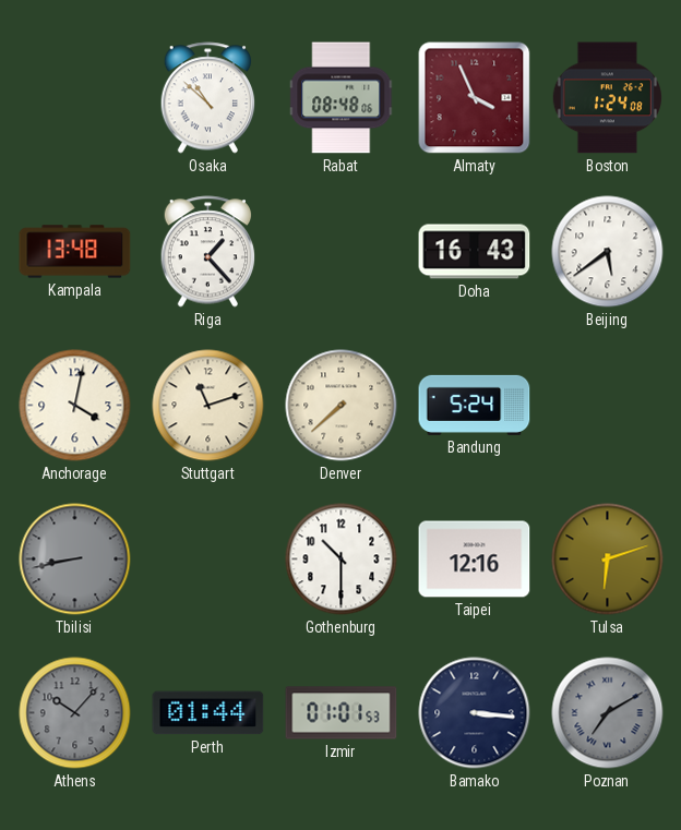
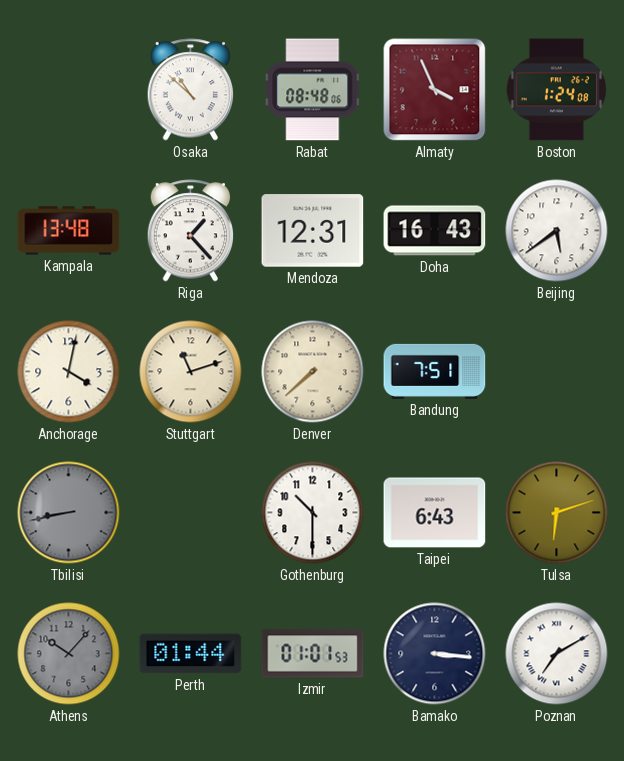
Mendoza: none -> 12:31 (313, 231)
Bandung: 5:24 -> 7:51 (435, 371)
Taipei: 12:16 -> 6:43 (435, 513)
Poznan dial: grey -> white (557, 654)
